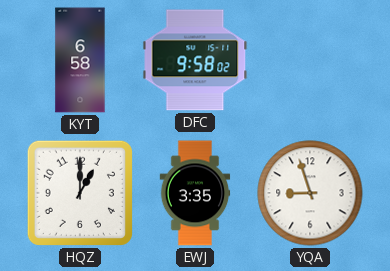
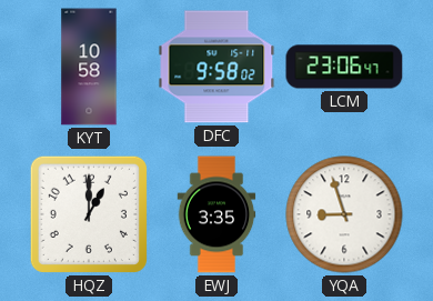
KYT: 6:58 -> 10:58 (89, 67)
LCM: none -> 23:06 (344, 67)
